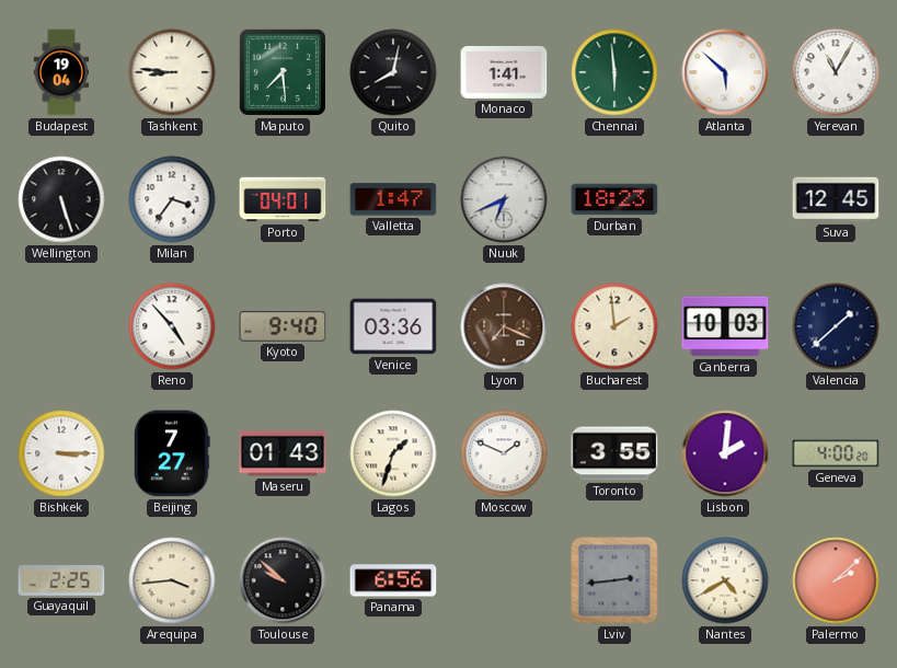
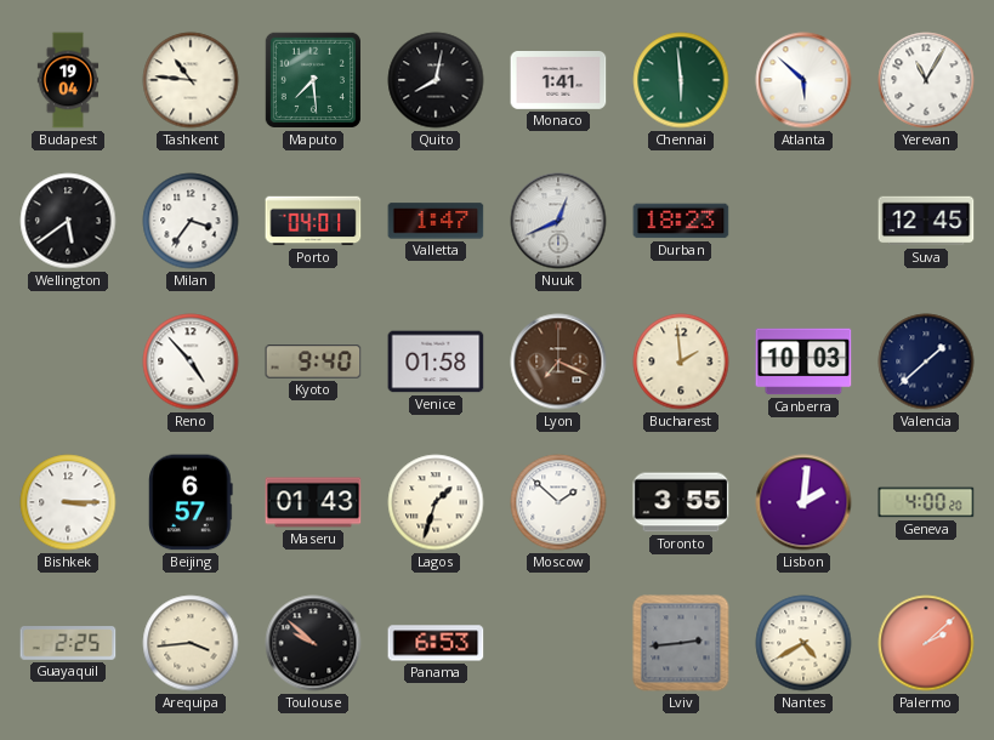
Tashkent: 8:46 -> 10:46 (191, 80)
Wellington: 5:27 -> 5:39 (68, 221)
Nuuk: 6:41 -> 12:41 (558, 221)
Venice: 03:36 -> 01:58 (436, 362)
Beijing: 7:27 -> 6:57 (192, 502)
Moscow: 1:49 -> 1:52 (558, 502)
Panama: 6:56 -> 6:53 (436, 643)
